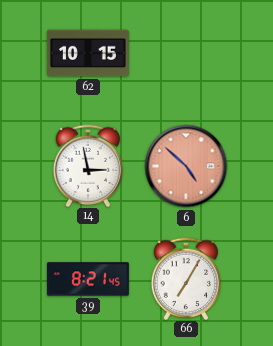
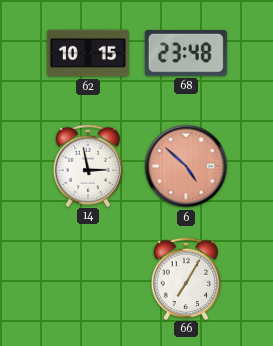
68: none -> 23:48 (186, 53)
39: 8:21 -> none (88, 279)
